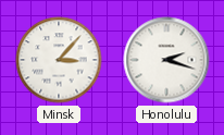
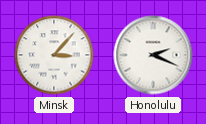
Honolulu: 2:18 -> 2:19 (153, 55)
